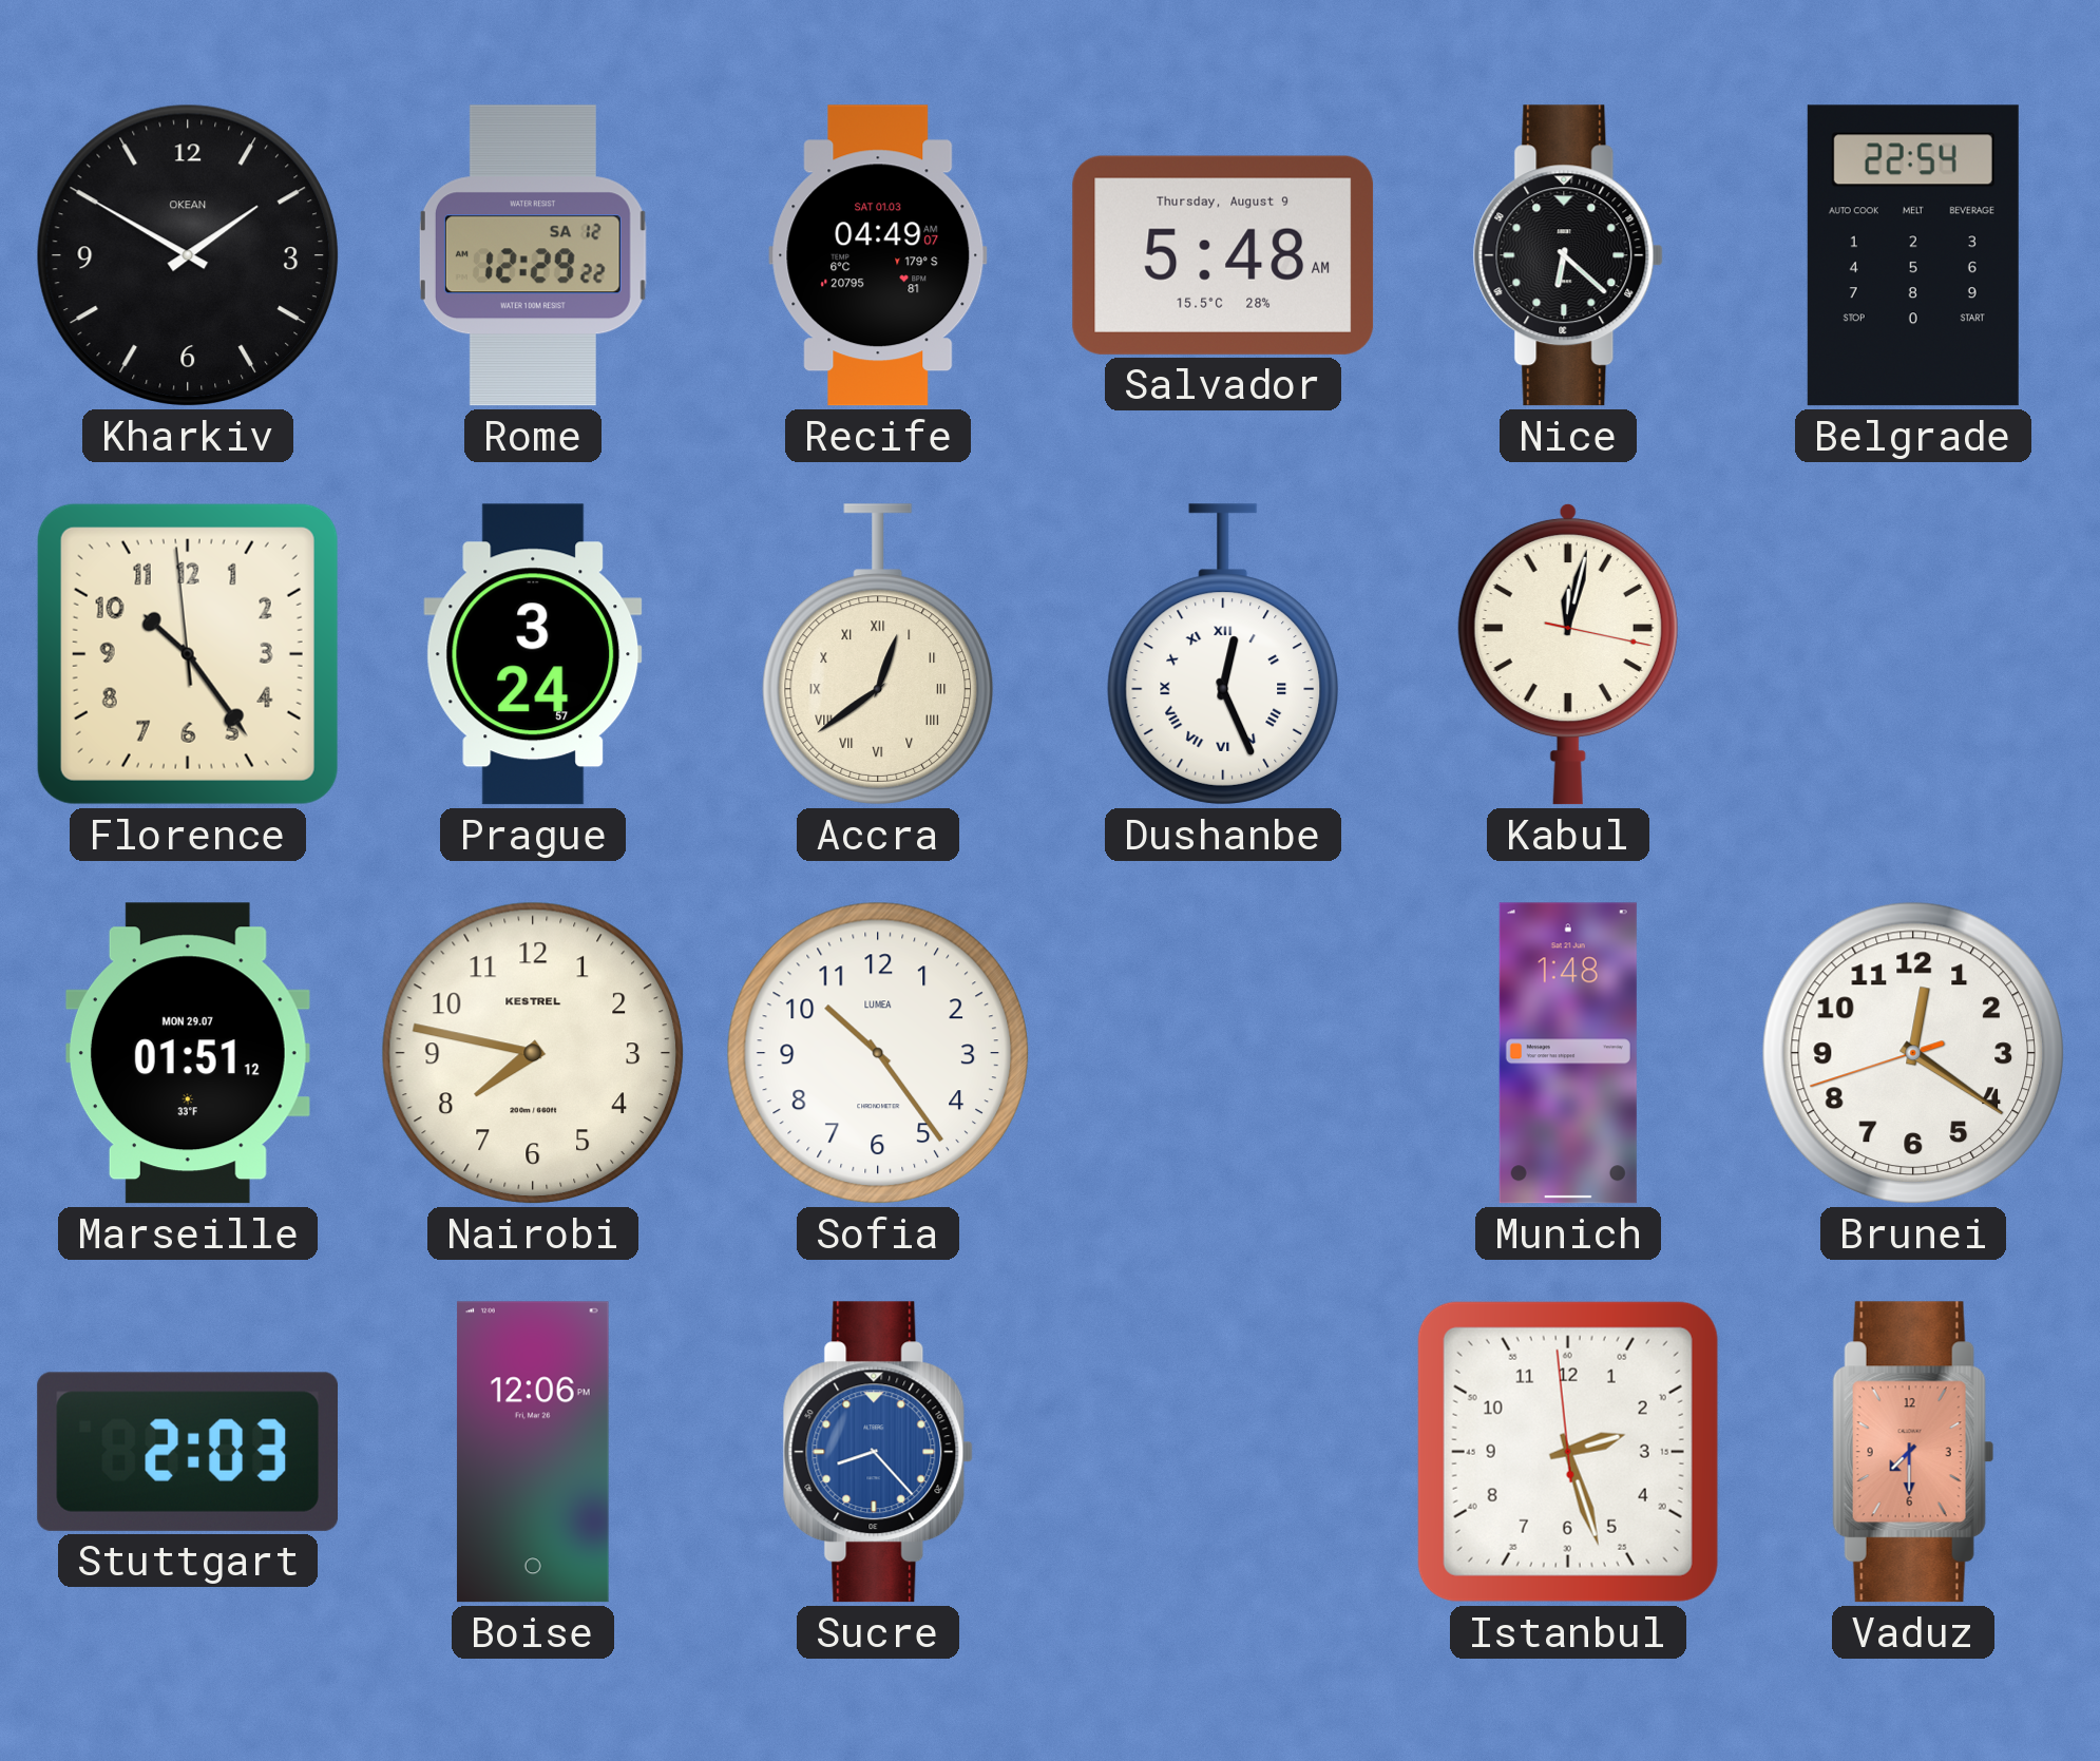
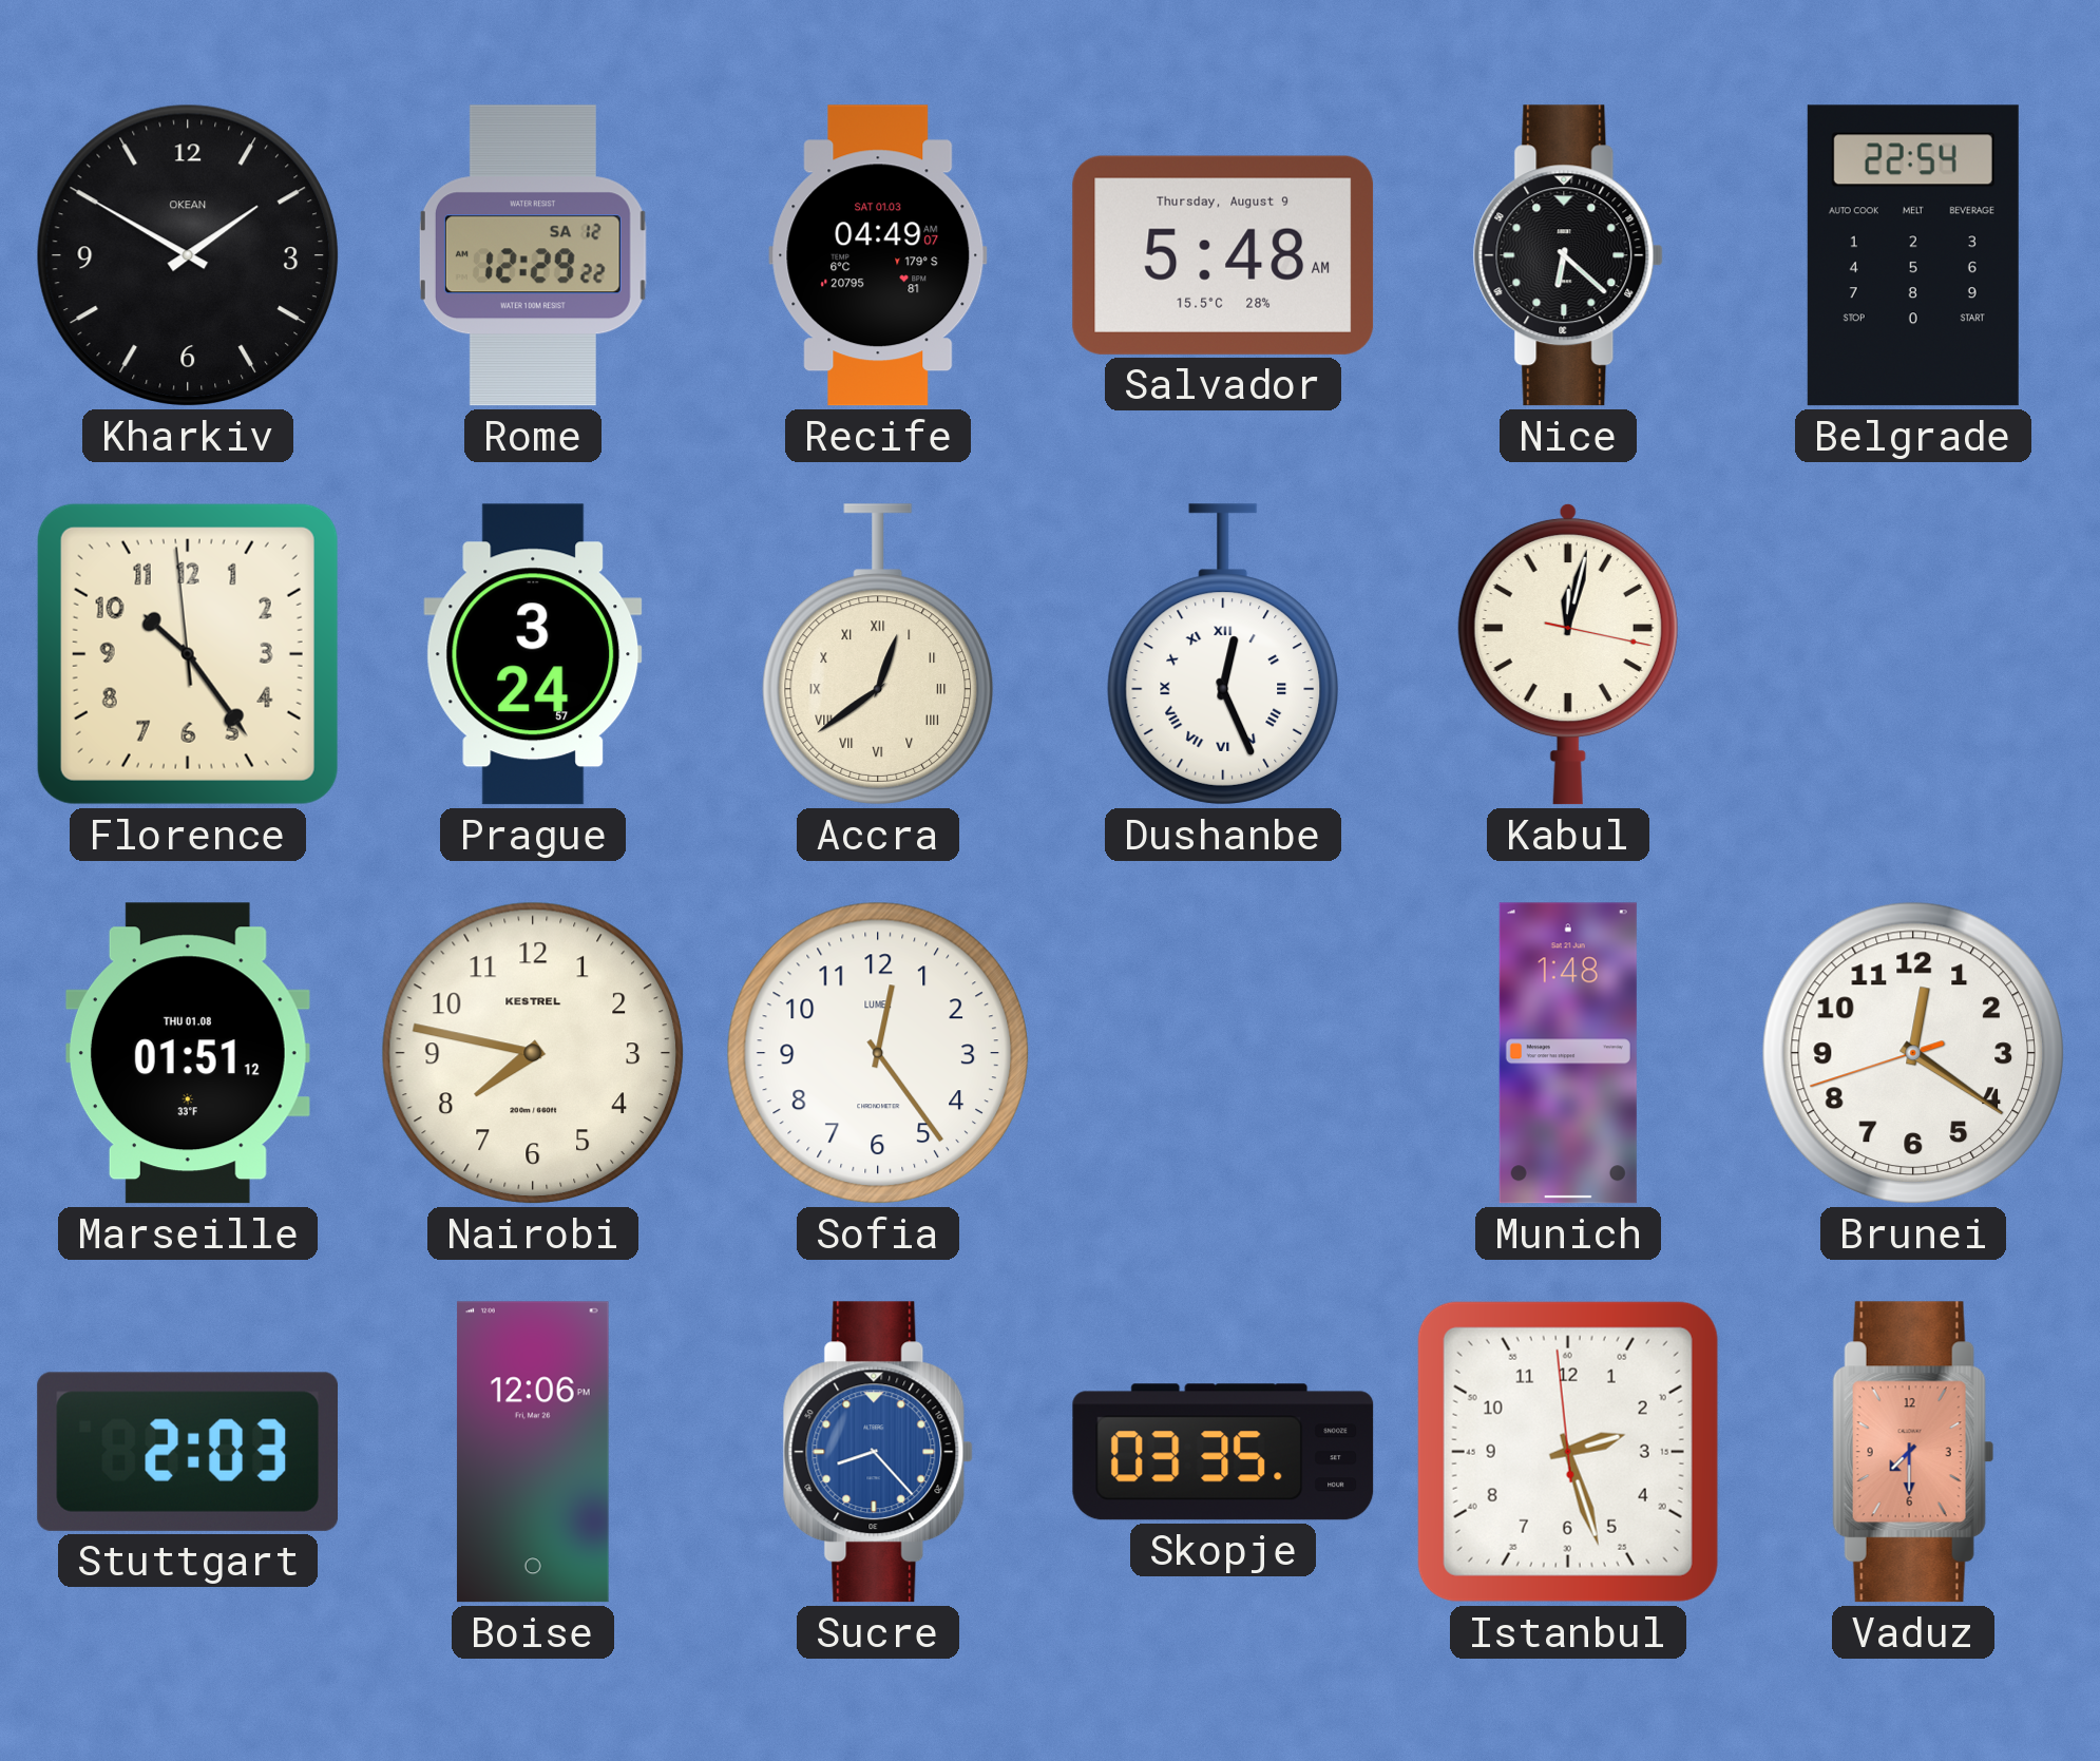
Marseille date: MON 29.07 -> THU 01.08 (188, 1053)
Sofia: 10:24 -> 12:24 (878, 1053)
Skopje: none -> 03:35 (1223, 1452)
